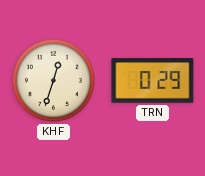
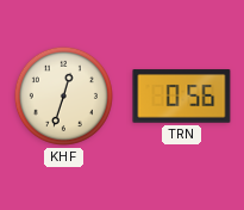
TRN: 0:29 -> 0:56 (182, 97)
